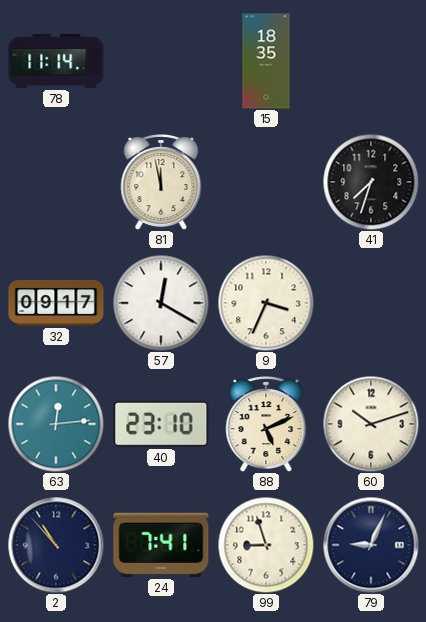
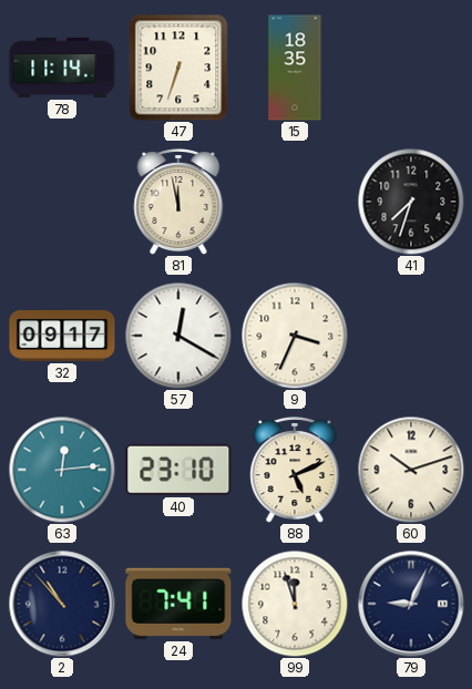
47: none -> 6:33 (178, 68)
99: 8:57 -> 11:57 (295, 604)
